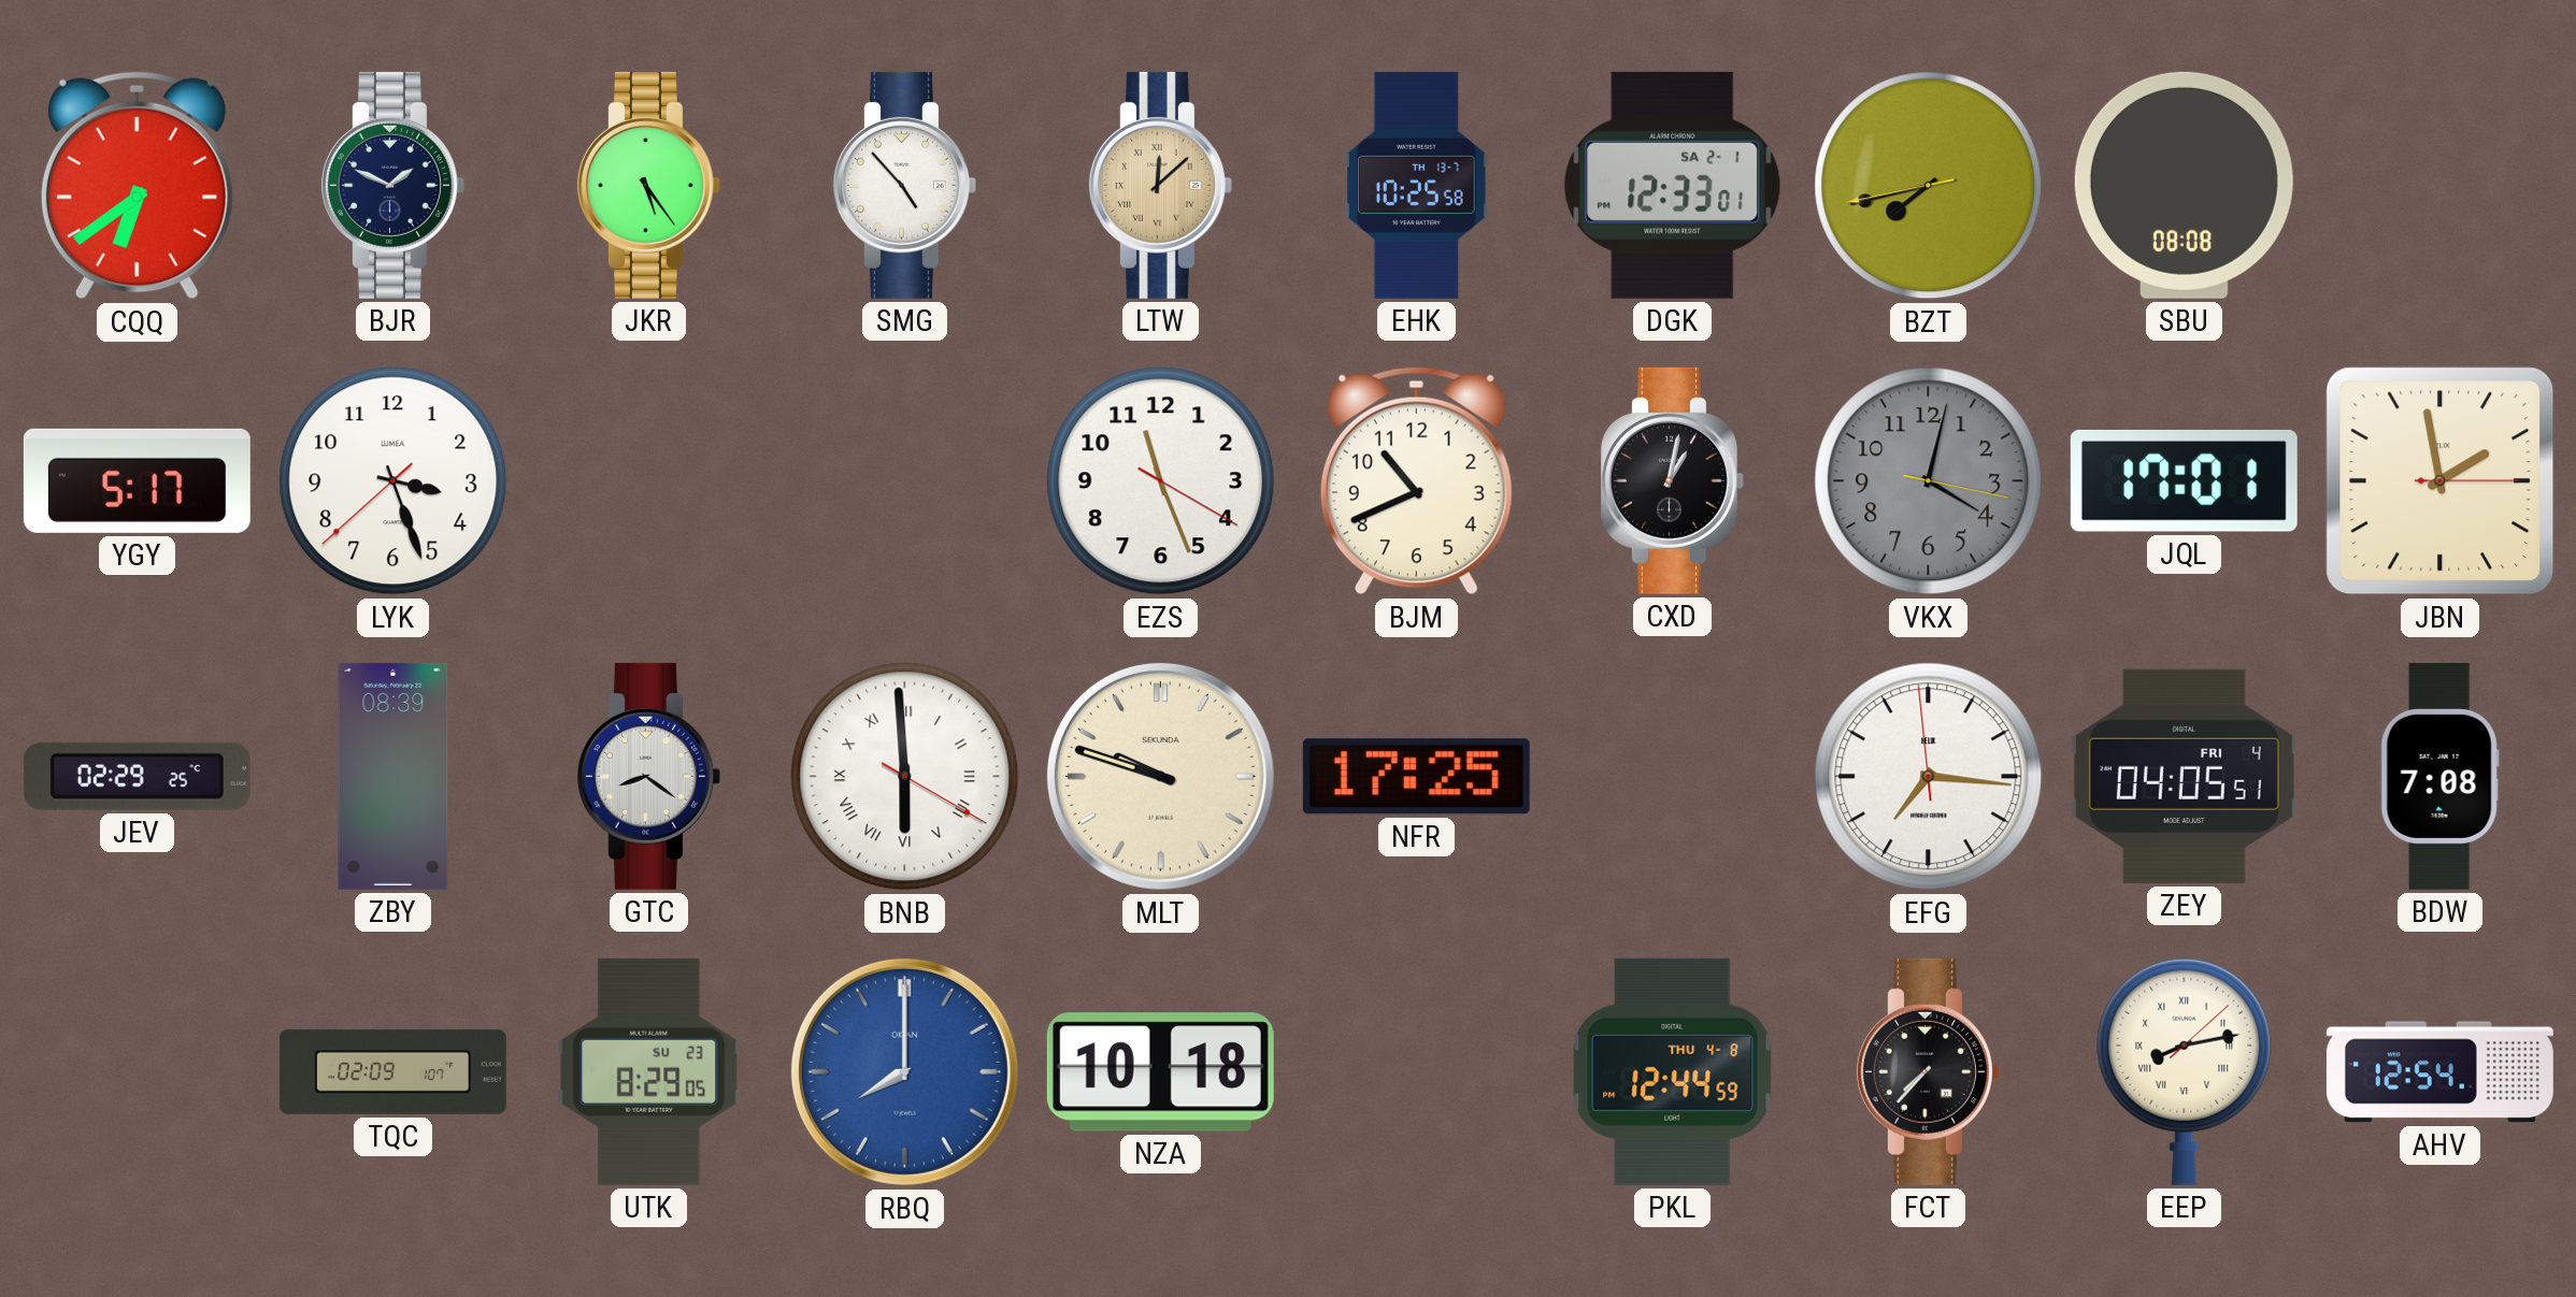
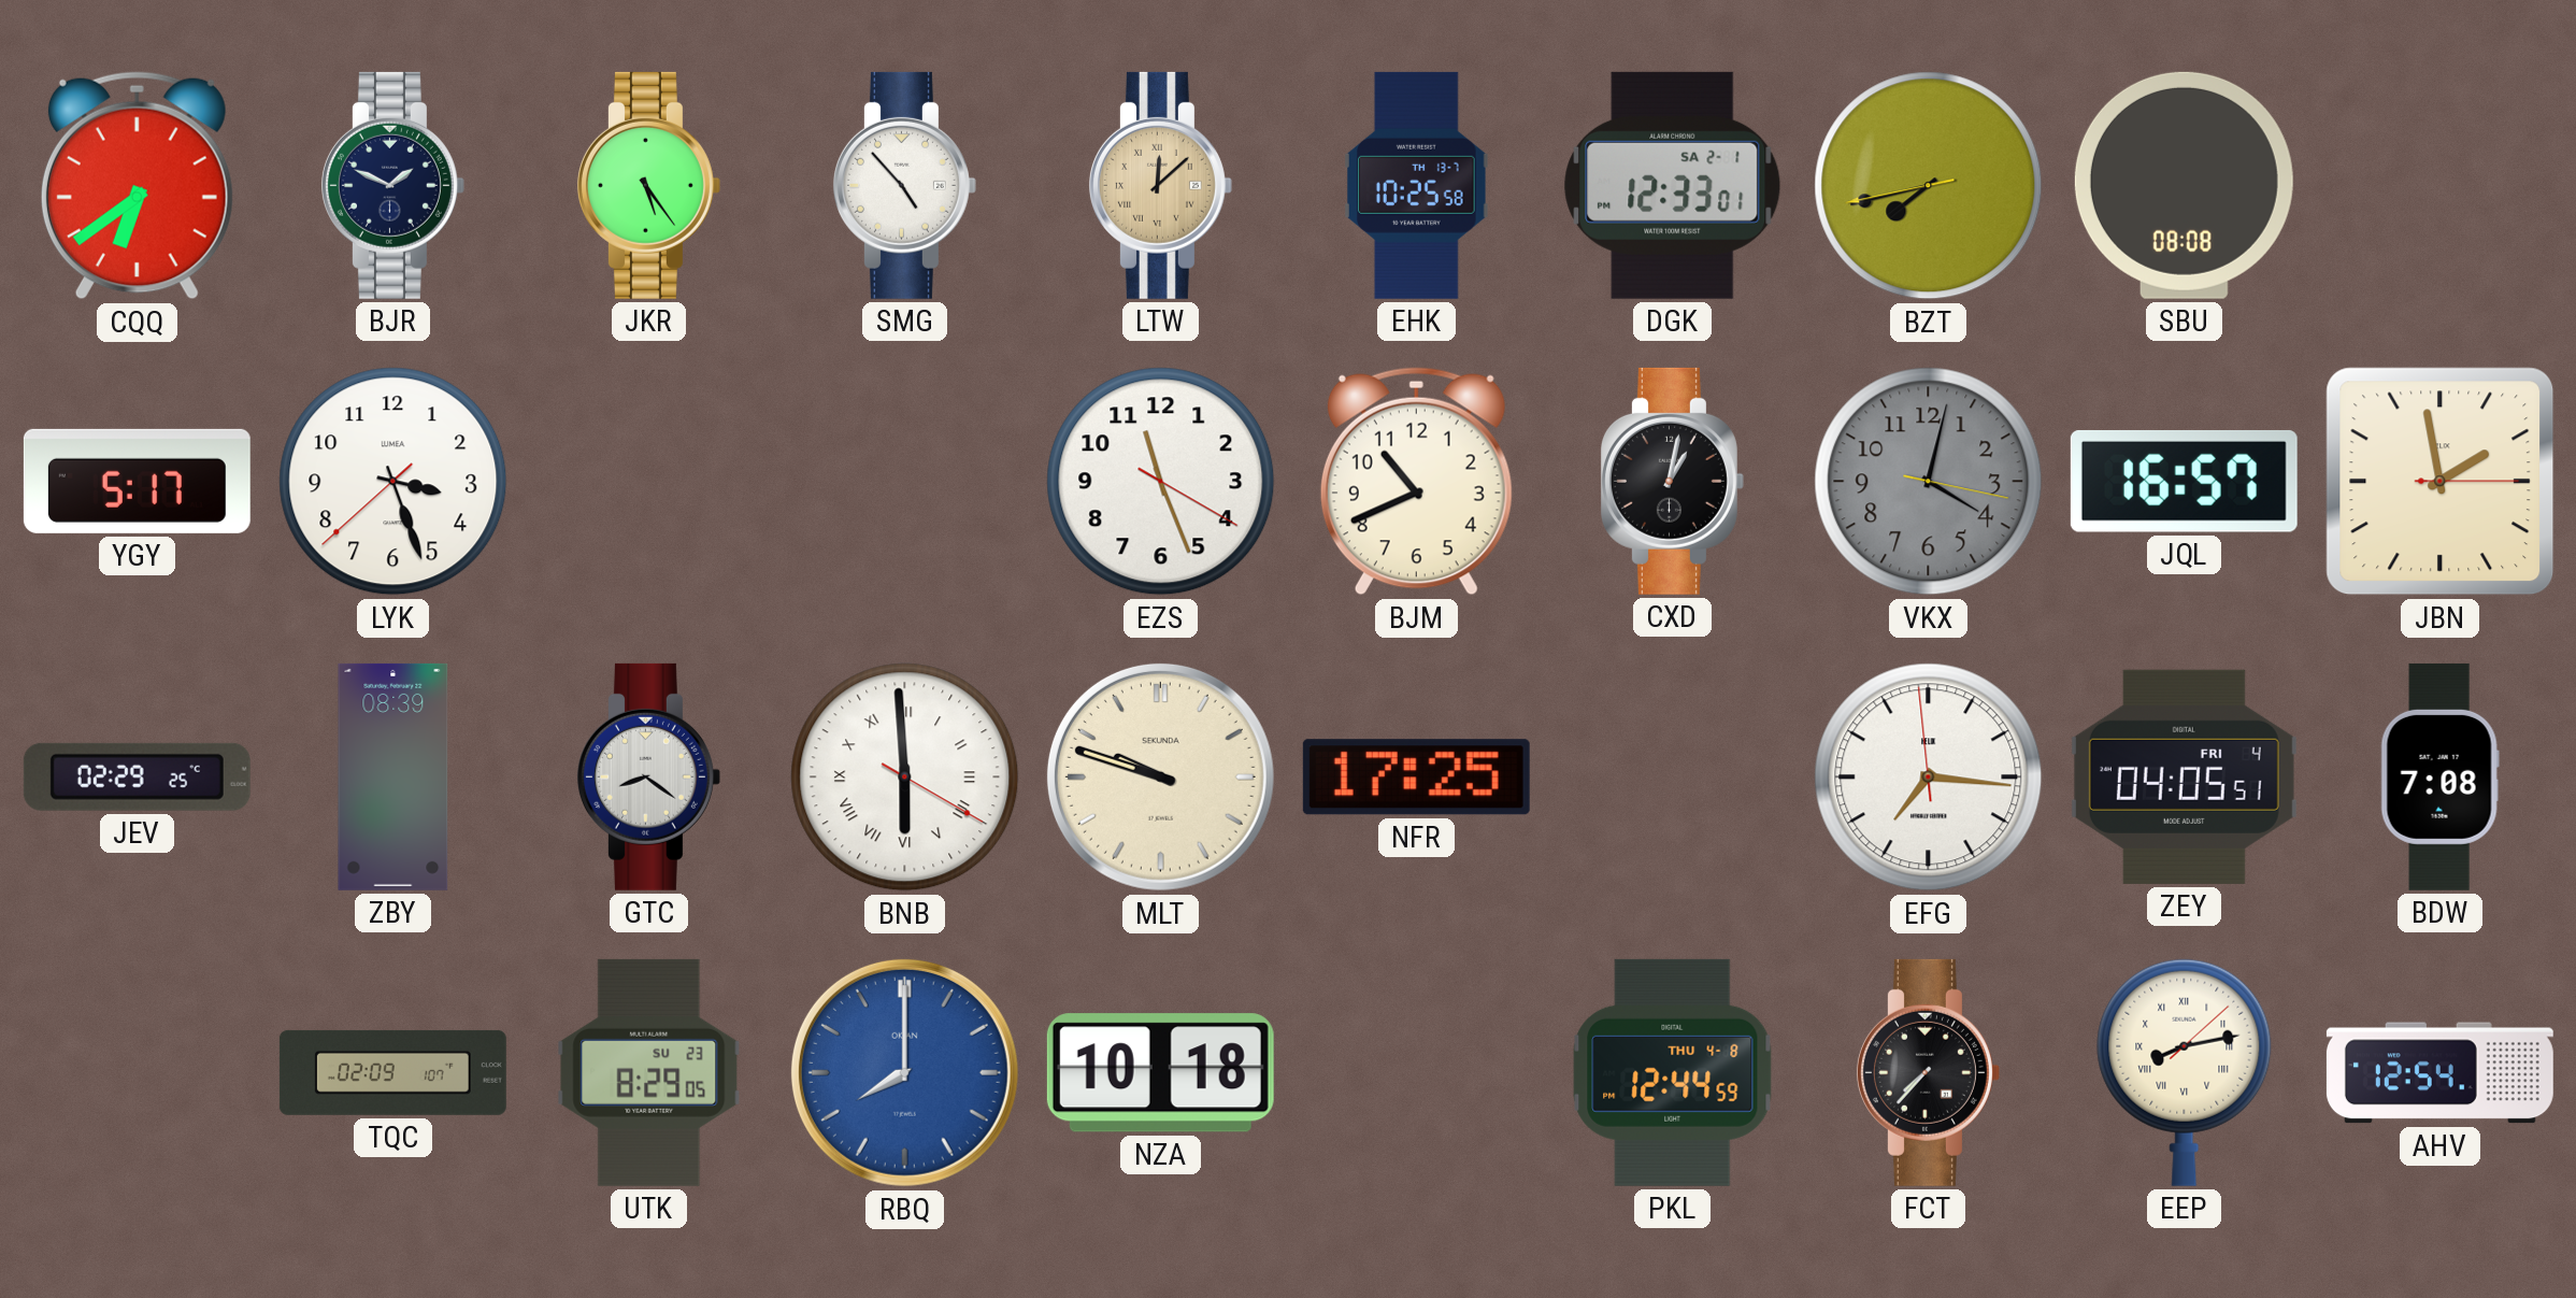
JQL: 17:01 -> 16:57 (2184, 481)
